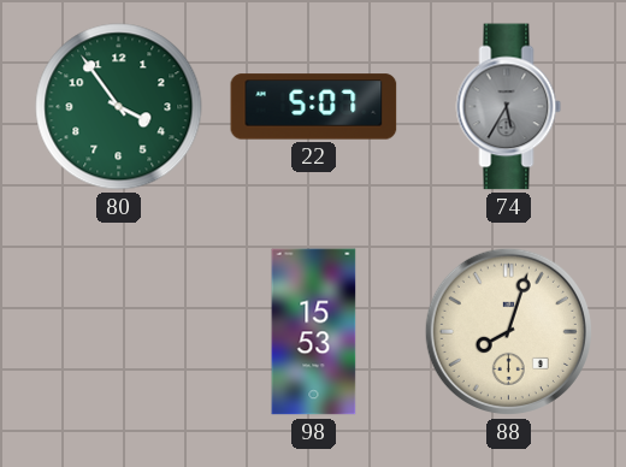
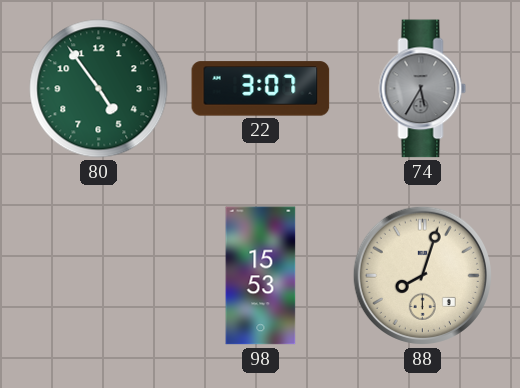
80: 3:54 -> 4:54 (99, 89)
22: 5:07 -> 3:07 (261, 89)
